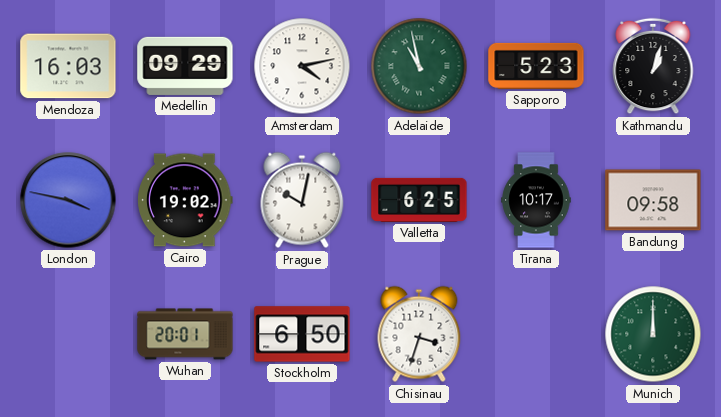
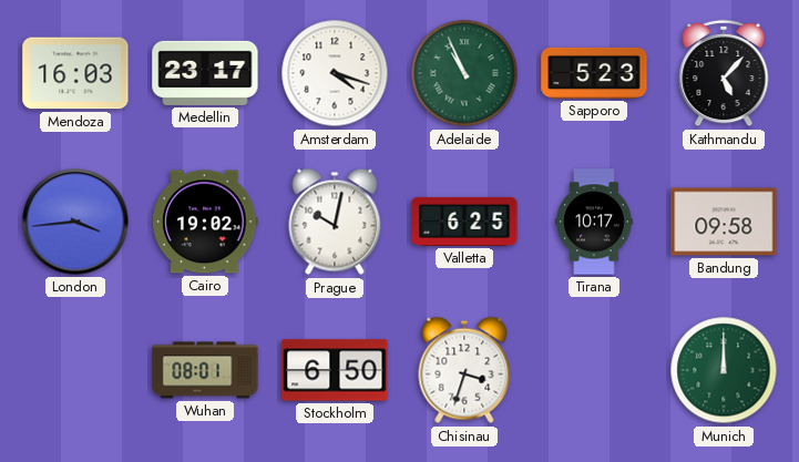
Medellin: 09:29 -> 23:17 (205, 73)
Amsterdam: 4:13 -> 4:18 (335, 73)
Adelaide: 10:58 -> 10:56 (464, 73)
Kathmandu: 1:03 -> 5:07 (724, 73)
London: 3:47 -> 3:44 (75, 222)
Wuhan: 20:01 -> 08:01 (205, 370)
